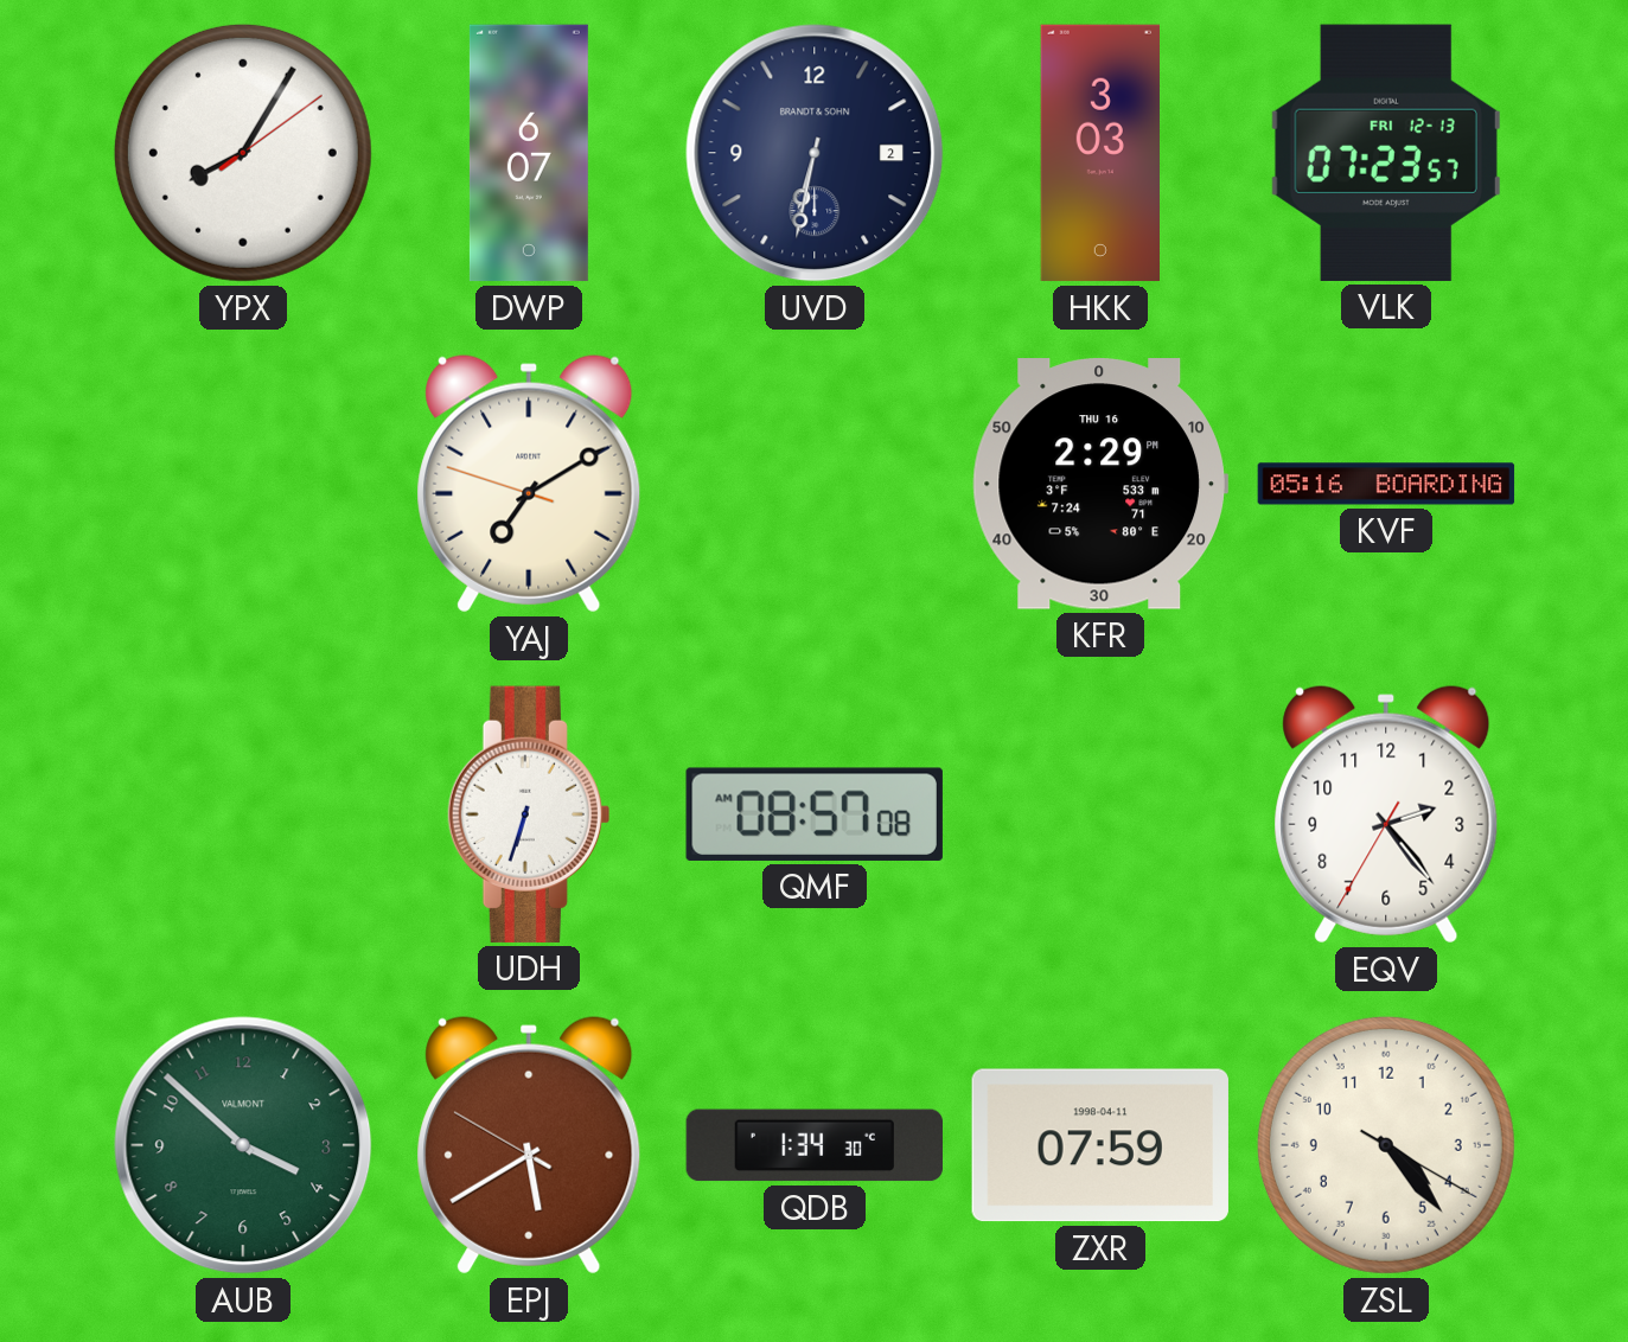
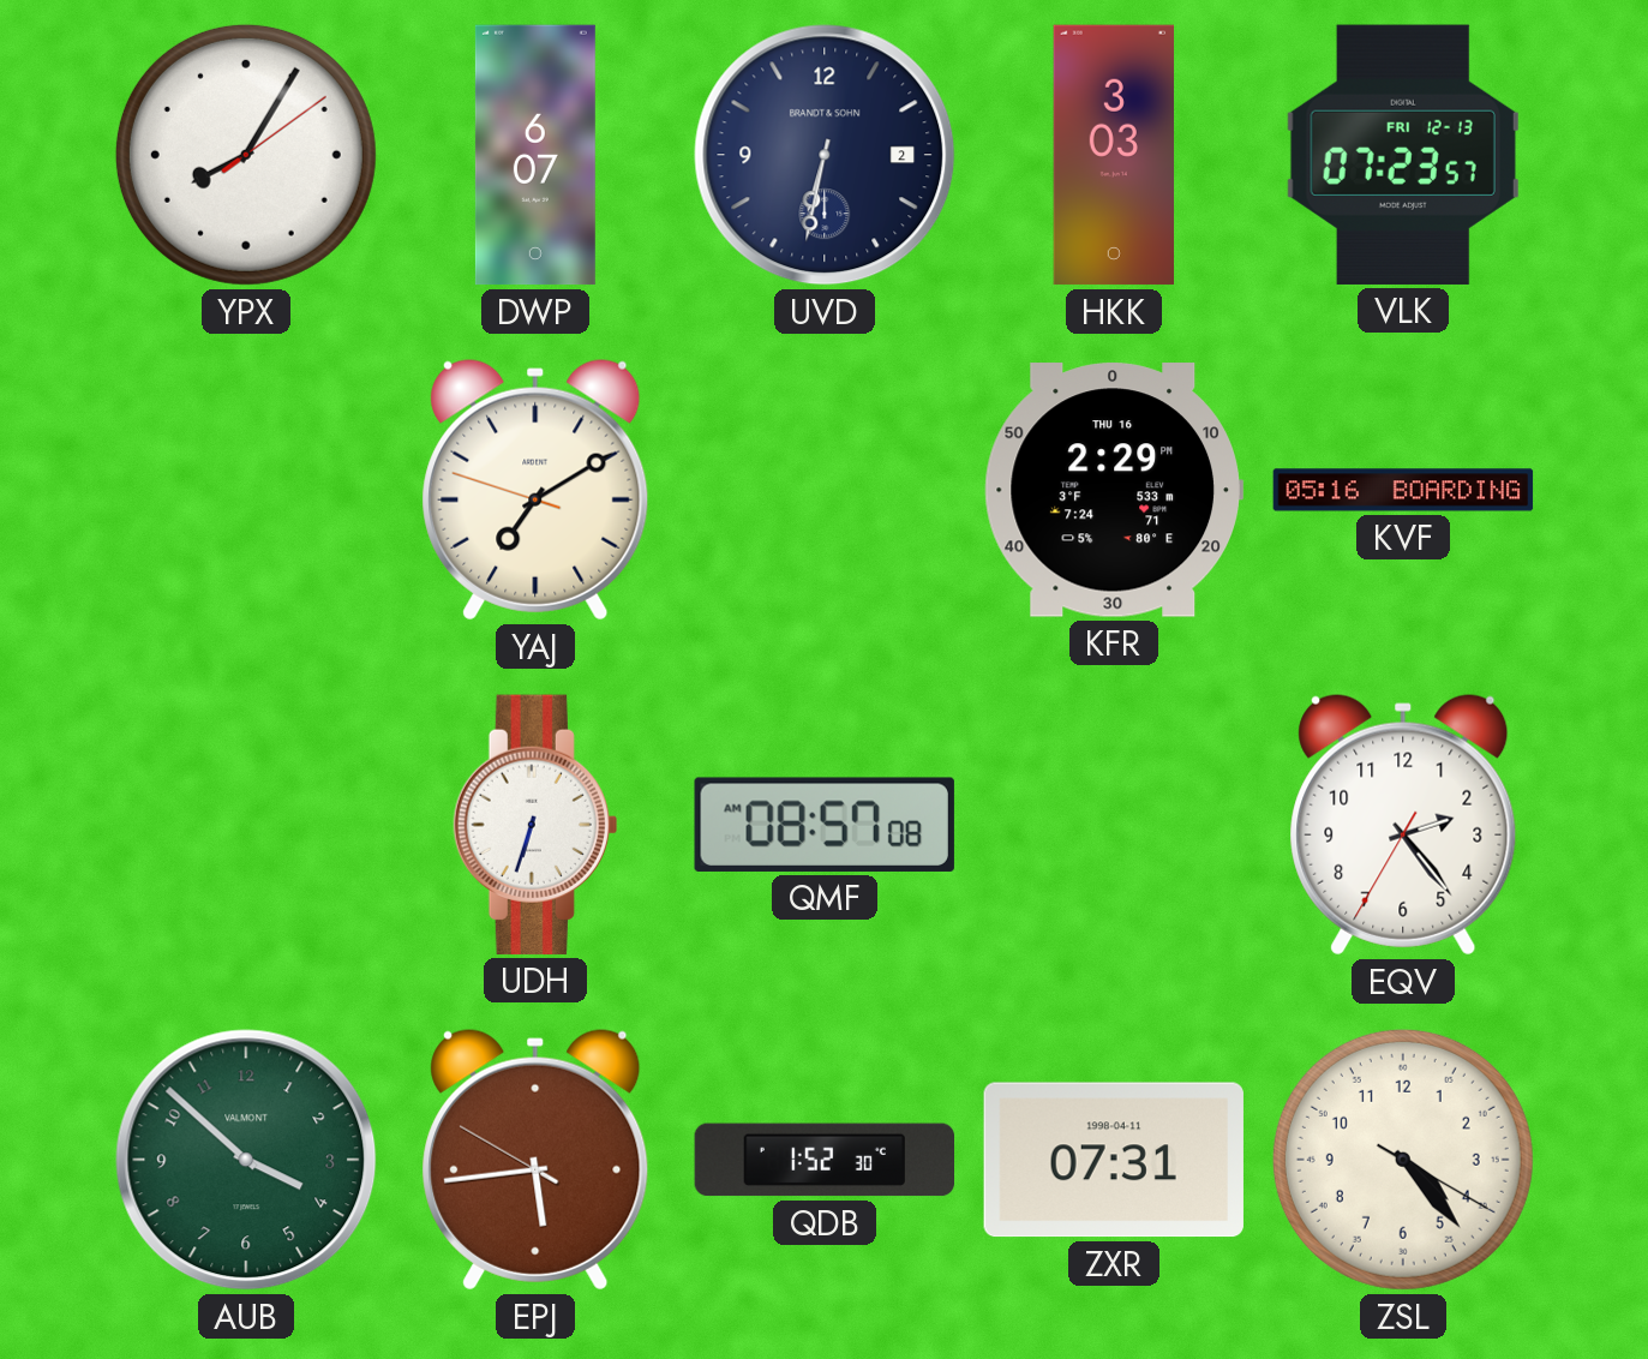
EPJ: 5:39 -> 5:43 (535, 1160)
QDB: 1:34 -> 1:52 (823, 1160)
ZXR: 07:59 -> 07:31 (1114, 1160)
